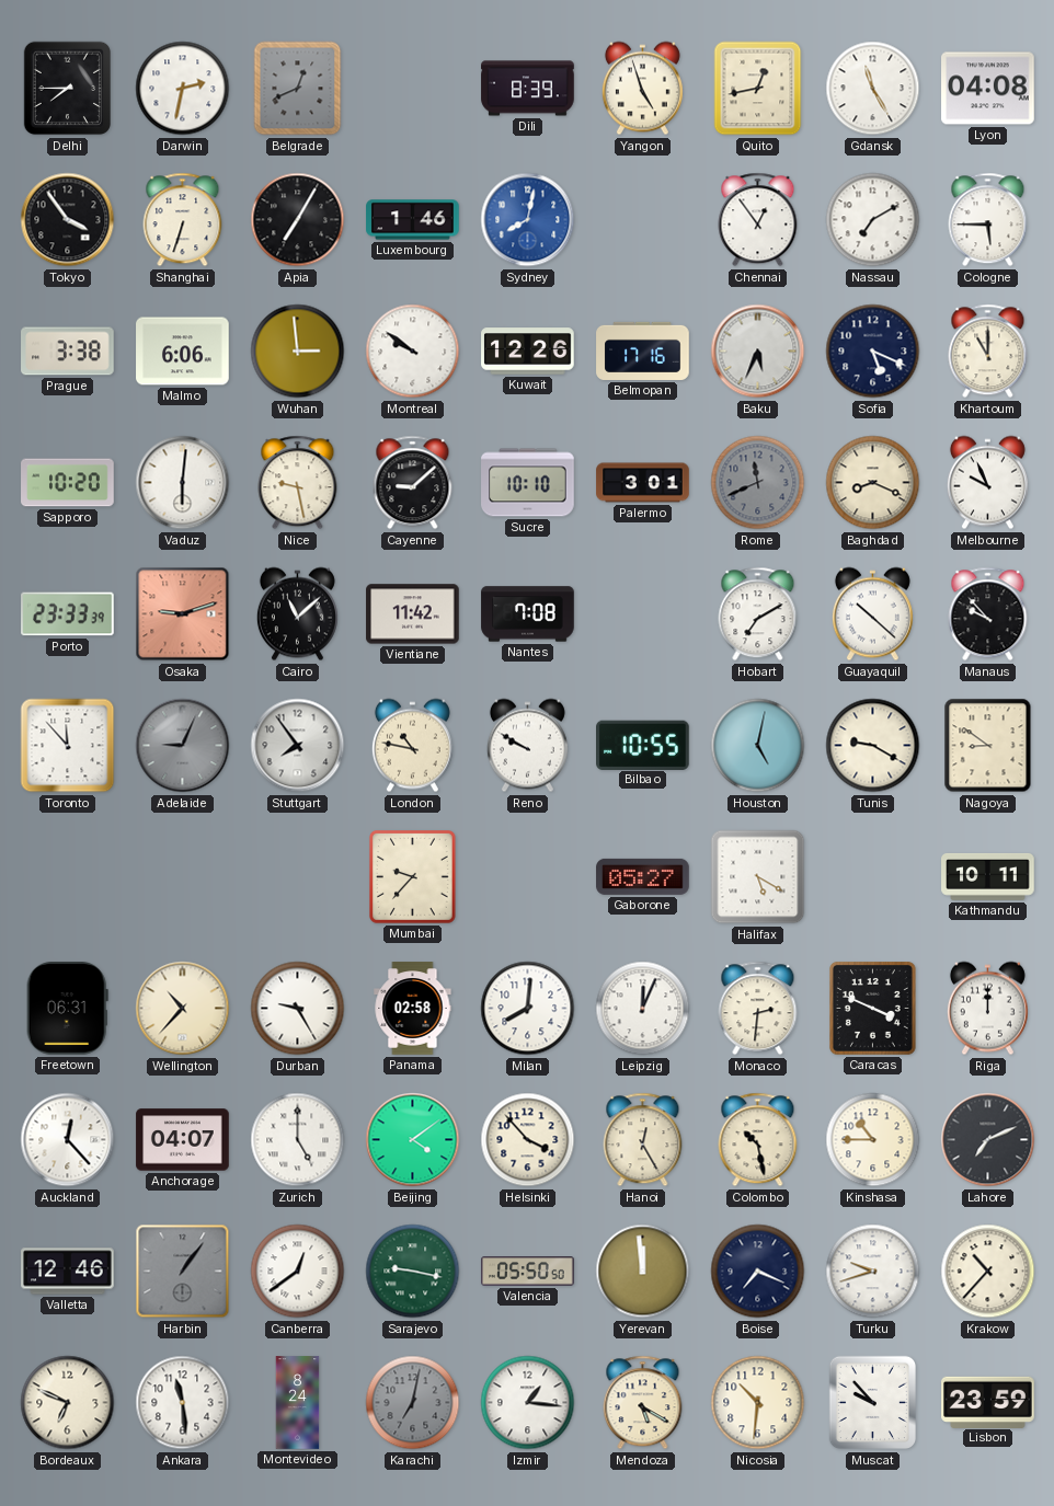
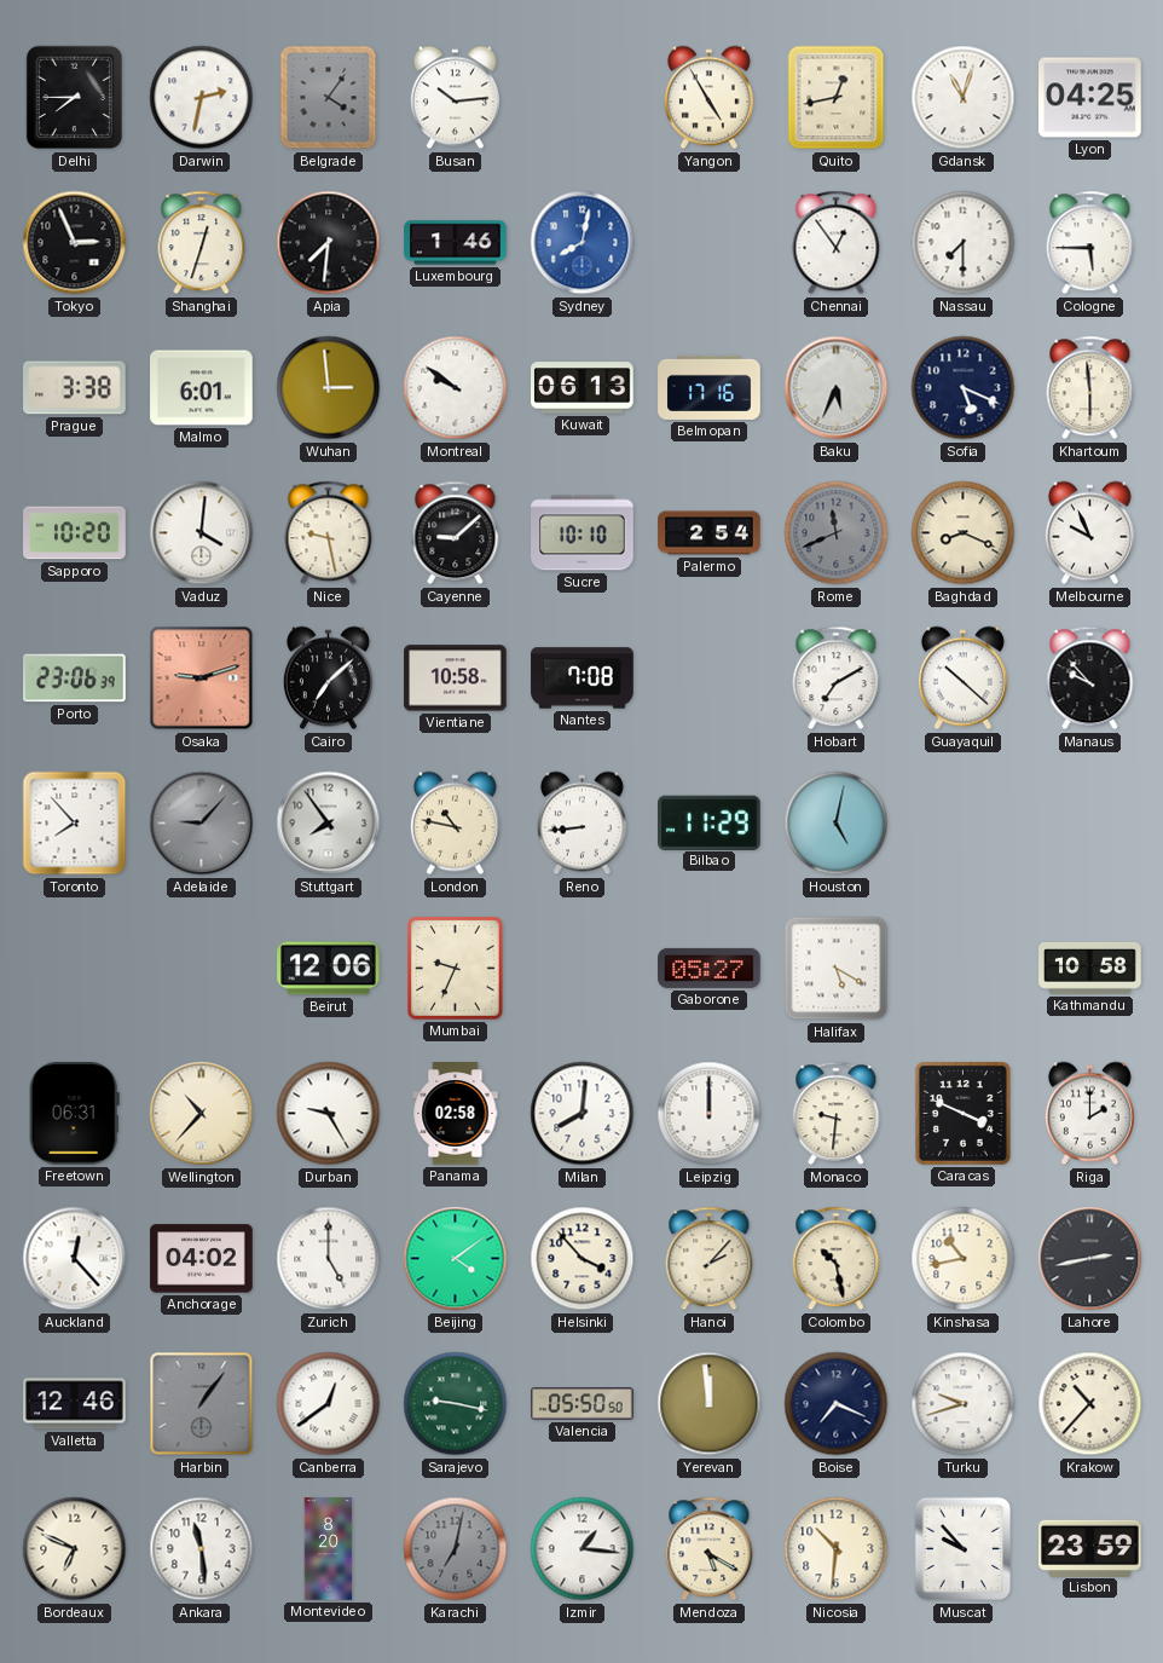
Belgrade: 12:41 -> 4:06 (329, 98)
Busan: none -> 10:14 (455, 98)
Dili: 8:39 -> none (528, 89)
Yangon: 4:57 -> 4:55 (708, 98)
Gdansk: 11:25 -> 11:03 (964, 98)
Lyon: 04:08 -> 04:25 (1090, 98)
Tokyo: 3:54 -> 2:56 (75, 243)
Shanghai: 6:33 -> 12:33 (202, 243)
Apia: 7:05 -> 7:31 (329, 243)
Nassau: 7:10 -> 7:30 (964, 243)
Malmo: 6:06 -> 6:01 (202, 388)
Kuwait: 12:26 -> 06:13 (583, 388)
Khartoum: 11:00 -> 5:59 (1090, 388)
Vaduz: 6:01 -> 4:01 (202, 533)
Palermo: 3:01 -> 2:54 (710, 533)
Porto: 23:33 -> 23:06 (75, 679)
Cairo: 11:08 -> 7:08 (328, 679)
Vientiane: 11:42 -> 10:58 (456, 679)
Toronto: 11:53 -> 7:53 (75, 824)
Adelaide: 9:04 -> 9:07 (202, 824)
Reno: 9:50 -> 8:44 (581, 824)
Bilbao: 10:55 -> 11:29 (710, 822)
Tunis: 9:20 -> none (873, 746)
Nagoya: 8:51 -> none (988, 746)
Beirut: none -> 12:06 (329, 969)
Mumbai: 9:37 -> 9:34 (455, 969)
Kathmandu: 10:11 -> 10:58 (1090, 968)
Leipzig: 12:04 -> 12:00 (710, 1114)
Monaco: 2:31 -> 9:31 (837, 1114)
Riga: 12:00 -> 2:00 (1089, 1114)
Anchorage: 04:07 -> 04:02 (202, 1259)
Hanoi: 12:25 -> 2:07 (710, 1259)
Kinshasa: 10:45 -> 10:43 (964, 1259)
Lahore: 7:11 -> 2:43 (1090, 1259)
Montevideo: 8:24 -> 8:20 (329, 1549)
